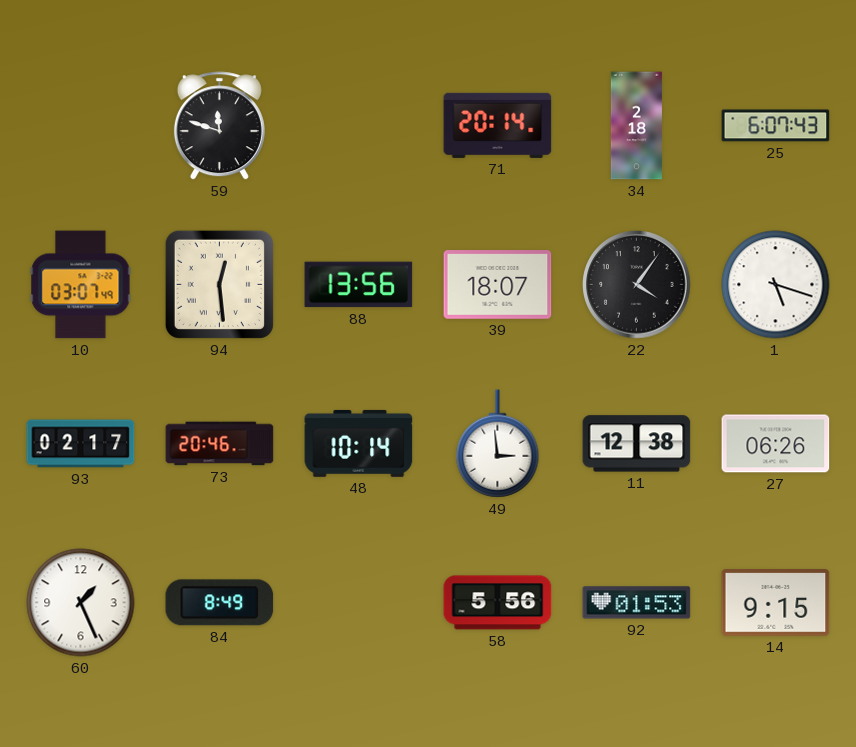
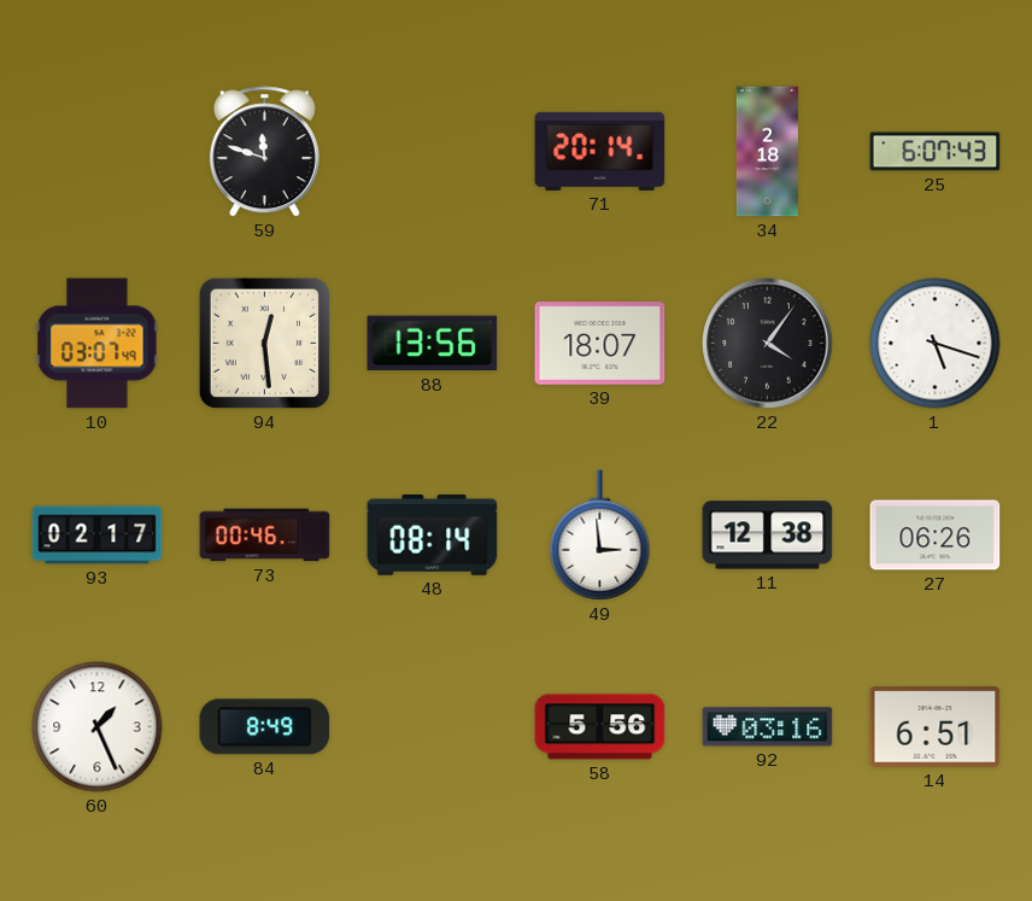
73: 20:46 -> 00:46 (265, 536)
48: 10:14 -> 08:14 (433, 534)
92: 01:53 -> 03:16 (768, 727)
14: 9:15 -> 6:51 (936, 727)
